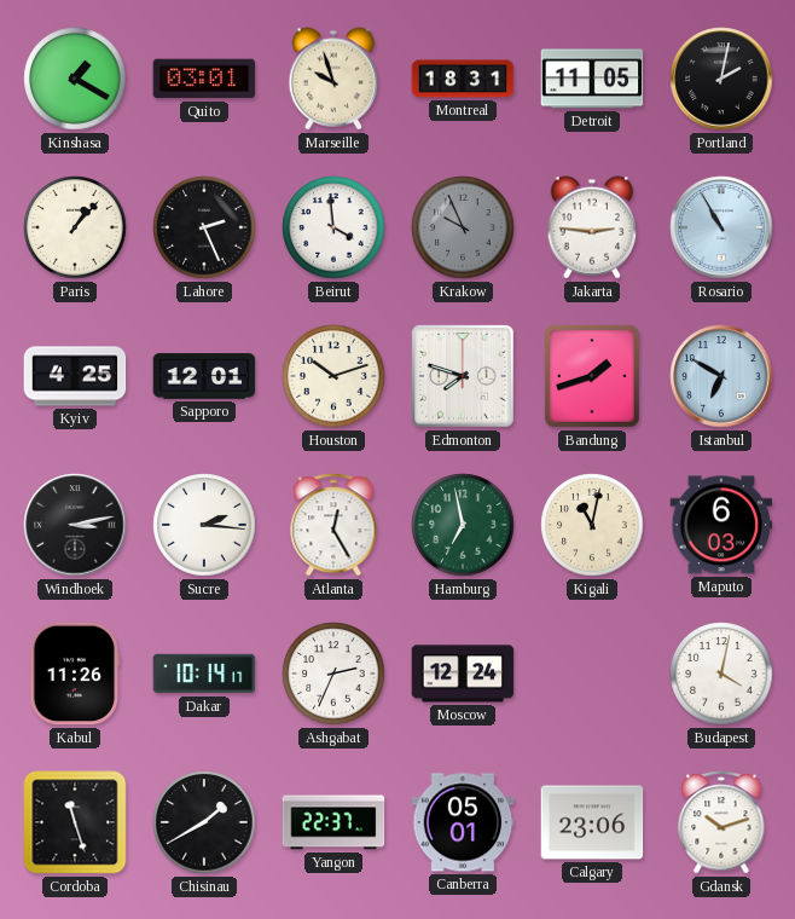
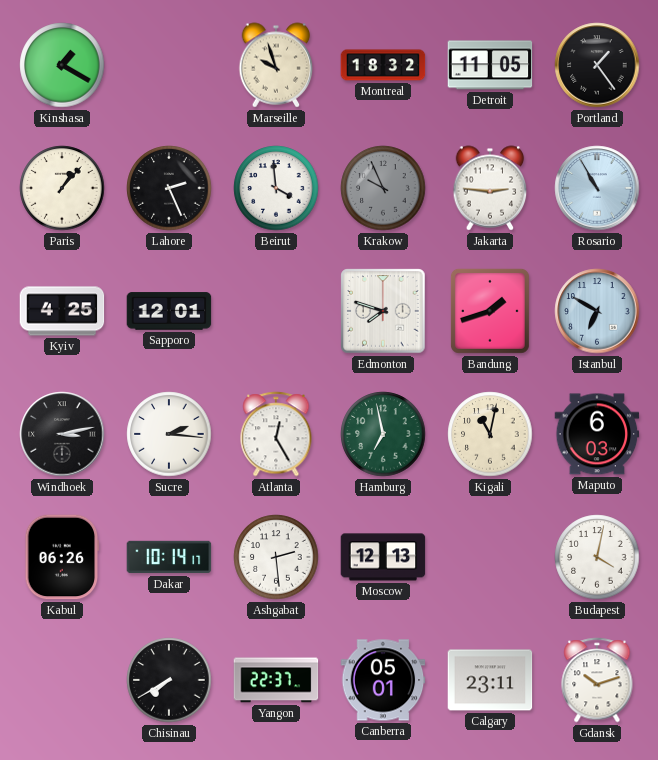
Quito: 03:01 -> none (204, 79)
Montreal: 18:31 -> 18:32 (383, 65)
Portland: 2:02 -> 1:24 (597, 65)
Houston: 10:12 -> none (333, 376)
Kabul: 11:26 -> 06:26 (62, 557)
Ashgabat: 2:34 -> 2:29 (276, 557)
Moscow: 12:24 -> 12:13 (383, 557)
Cordoba: 11:27 -> none (75, 822)
Chisinau: 1:40 -> 7:40 (169, 680)
Calgary: 23:06 -> 23:11 (490, 680)
